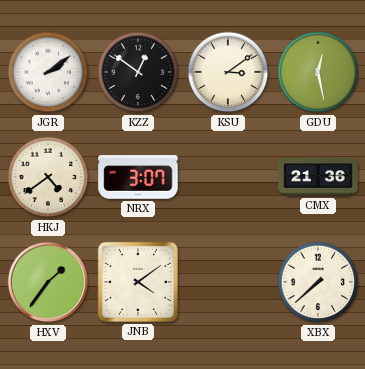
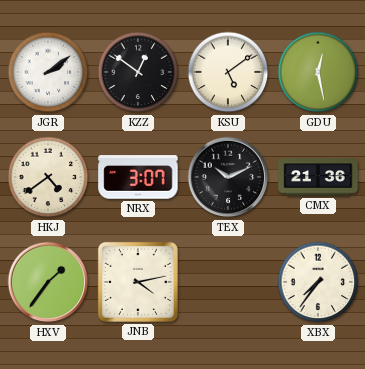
KSU: 3:09 -> 5:09 (228, 72)
TEX: none -> 10:11 (228, 177)
JNB: 4:09 -> 4:13 (138, 282)
XBX: 7:38 -> 7:36 (318, 282)
